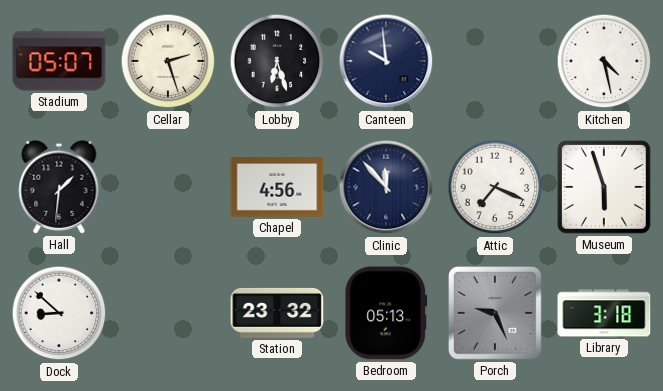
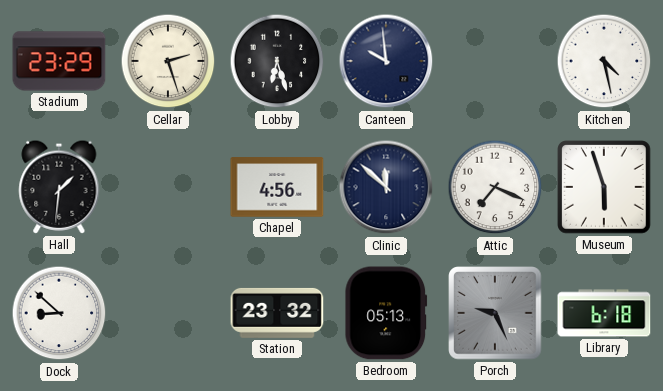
Stadium: 05:07 -> 23:29 (59, 61)
Clinic: 11:53 -> 11:52 (386, 187)
Library: 3:18 -> 6:18 (604, 313)
